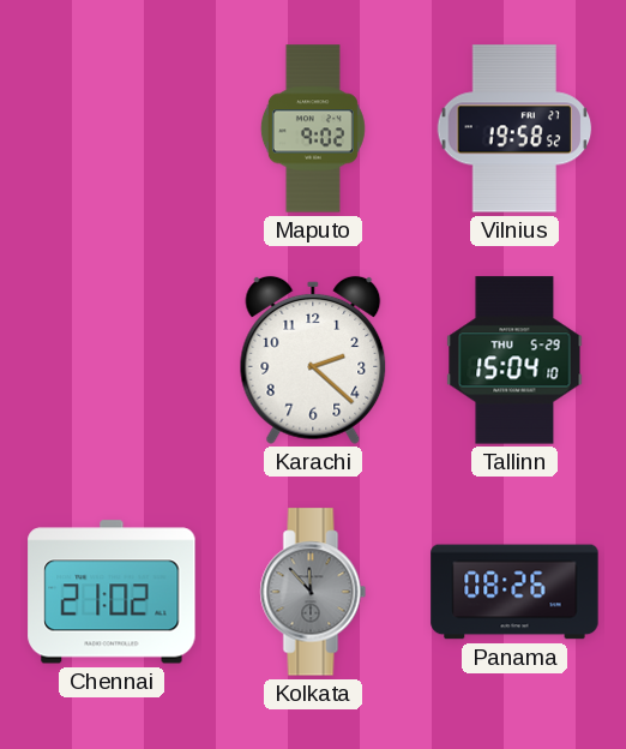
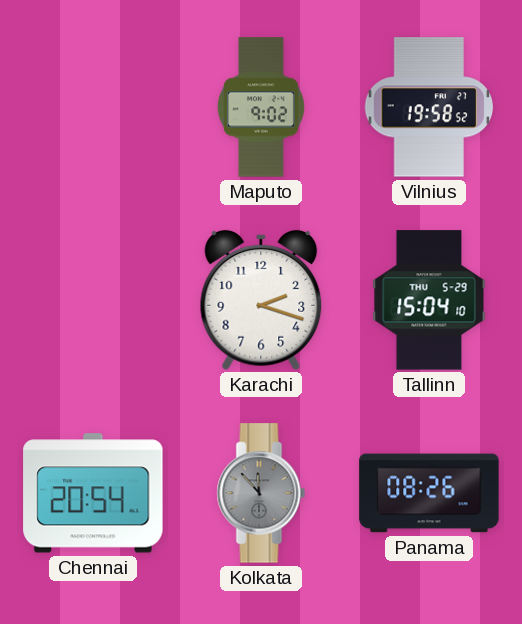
Karachi: 2:22 -> 2:18 (261, 300)
Chennai: 21:02 -> 20:54 (93, 493)
